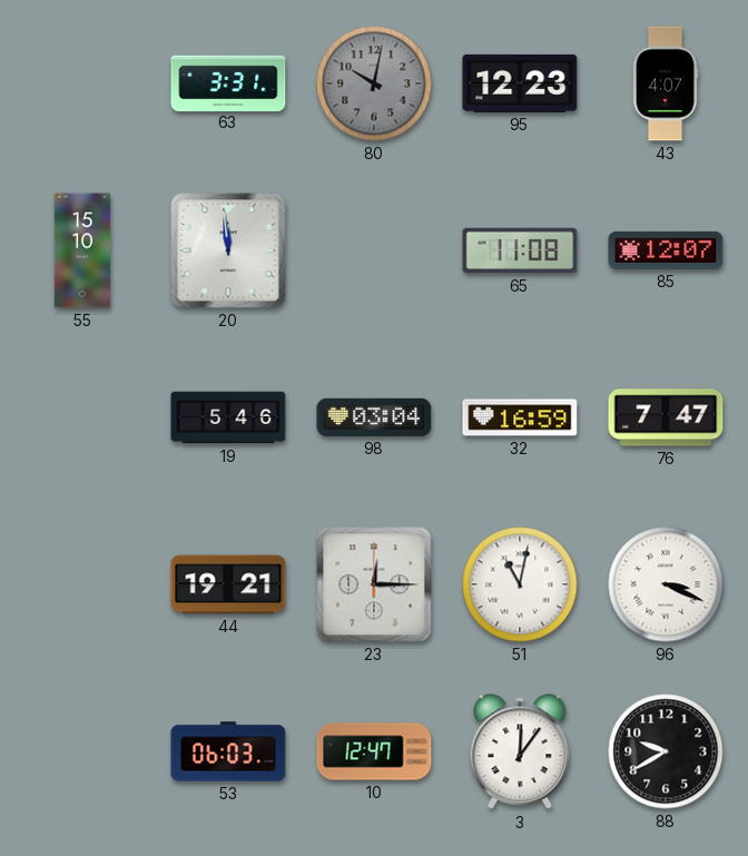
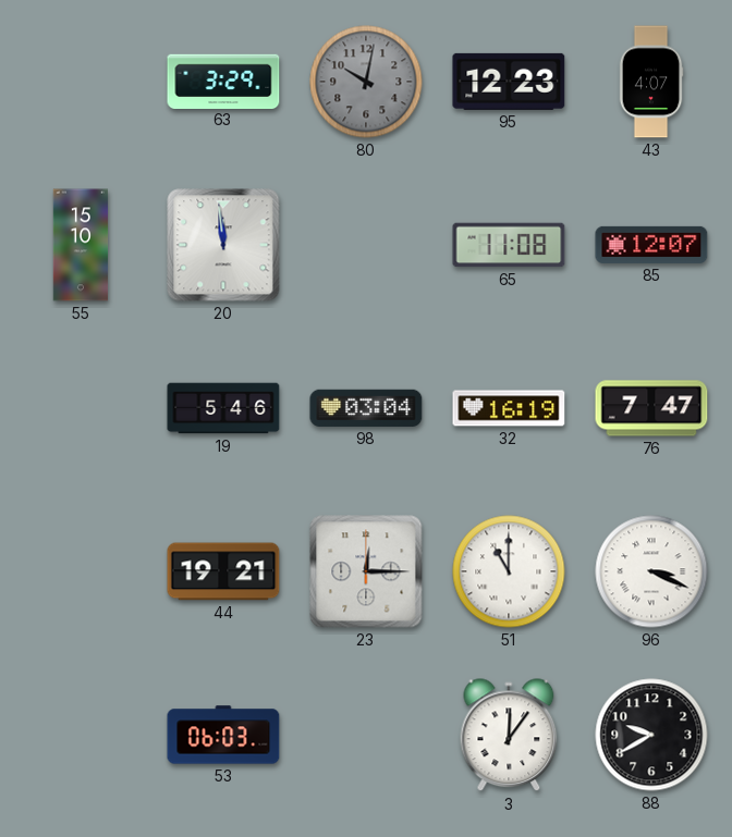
63: 3:31 -> 3:29 (223, 81)
32: 16:59 -> 16:19 (509, 408)
51: 11:02 -> 11:00 (509, 571)
10: 12:47 -> none (374, 751)
